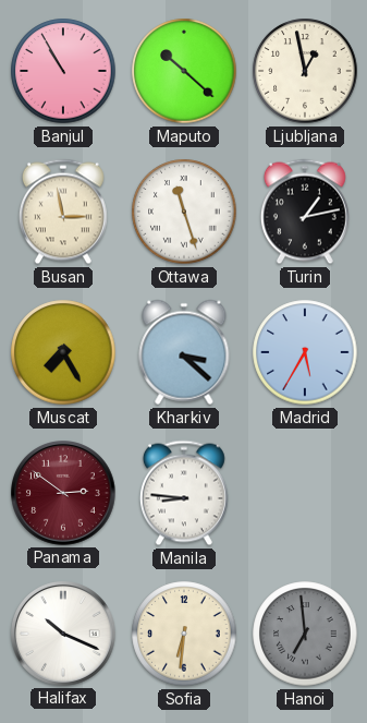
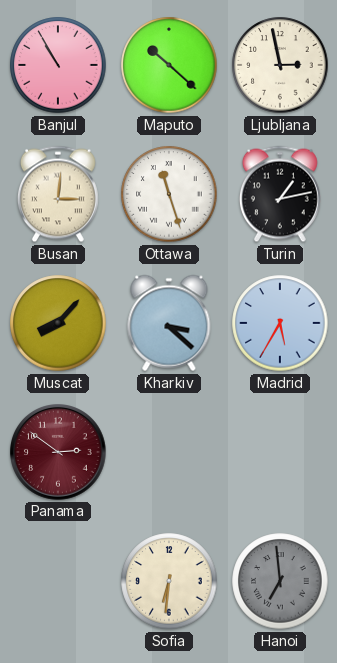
Ljubljana: 12:58 -> 2:58 (280, 65)
Busan: 2:58 -> 3:01 (58, 194)
Muscat: 7:25 -> 8:07 (58, 323)
Manila: 8:46 -> none (184, 493)
Halifax: 10:19 -> none (64, 635)
